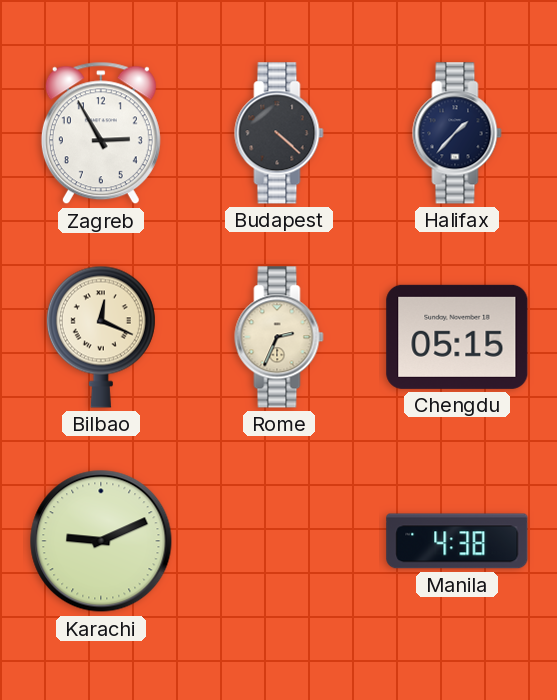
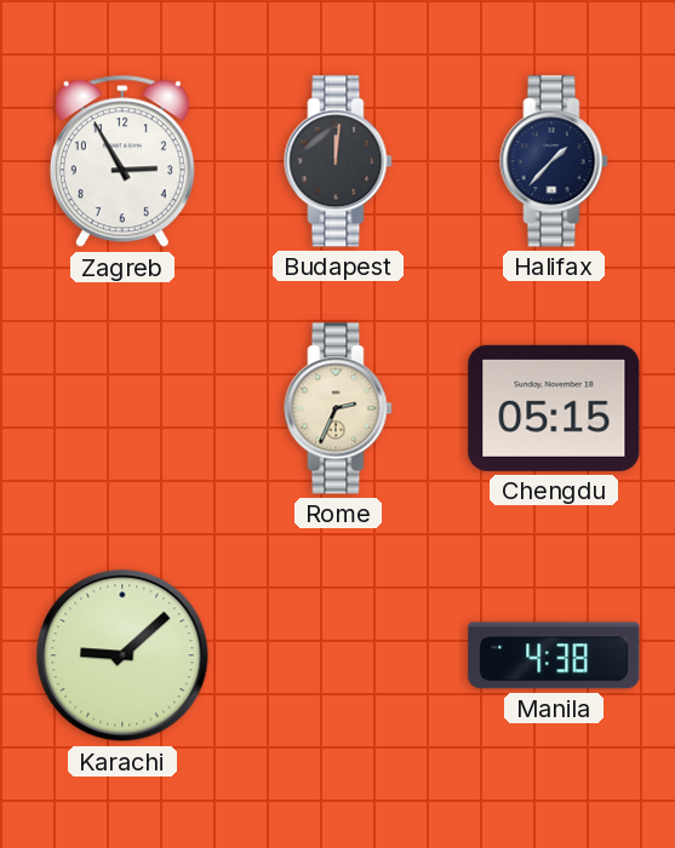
Budapest: 4:22 -> 12:01 (338, 161)
Bilbao: 12:19 -> none (101, 337)
Karachi: 9:11 -> 9:08 (122, 655)
